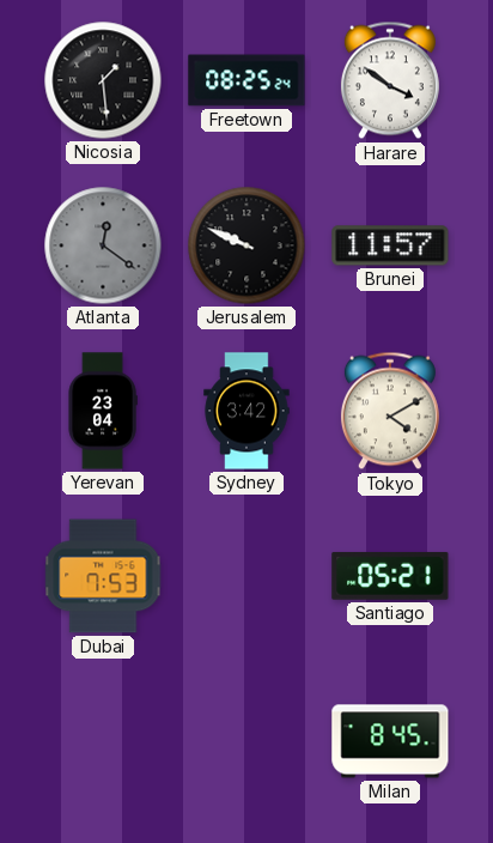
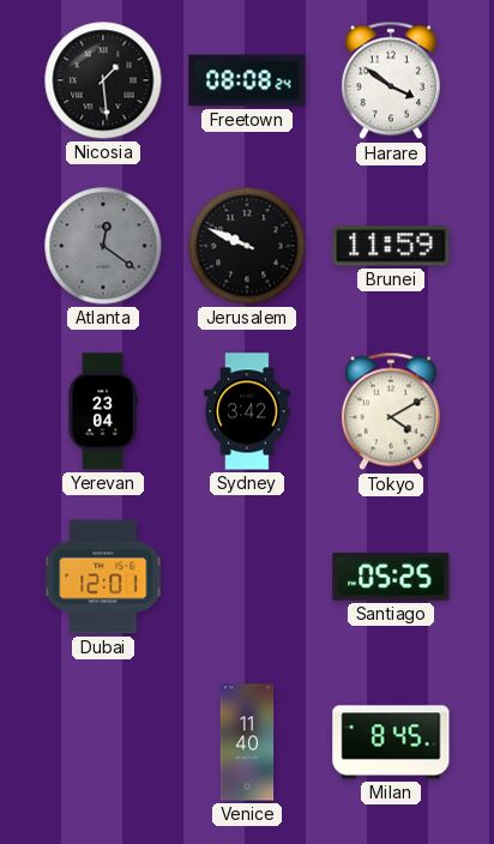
Freetown: 08:25 -> 08:08 (247, 80)
Brunei: 11:57 -> 11:59 (391, 246)
Dubai: 7:53 -> 12:01 (103, 577)
Santiago: 05:21 -> 05:25 (391, 577)
Venice: none -> 11:40 (247, 742)
